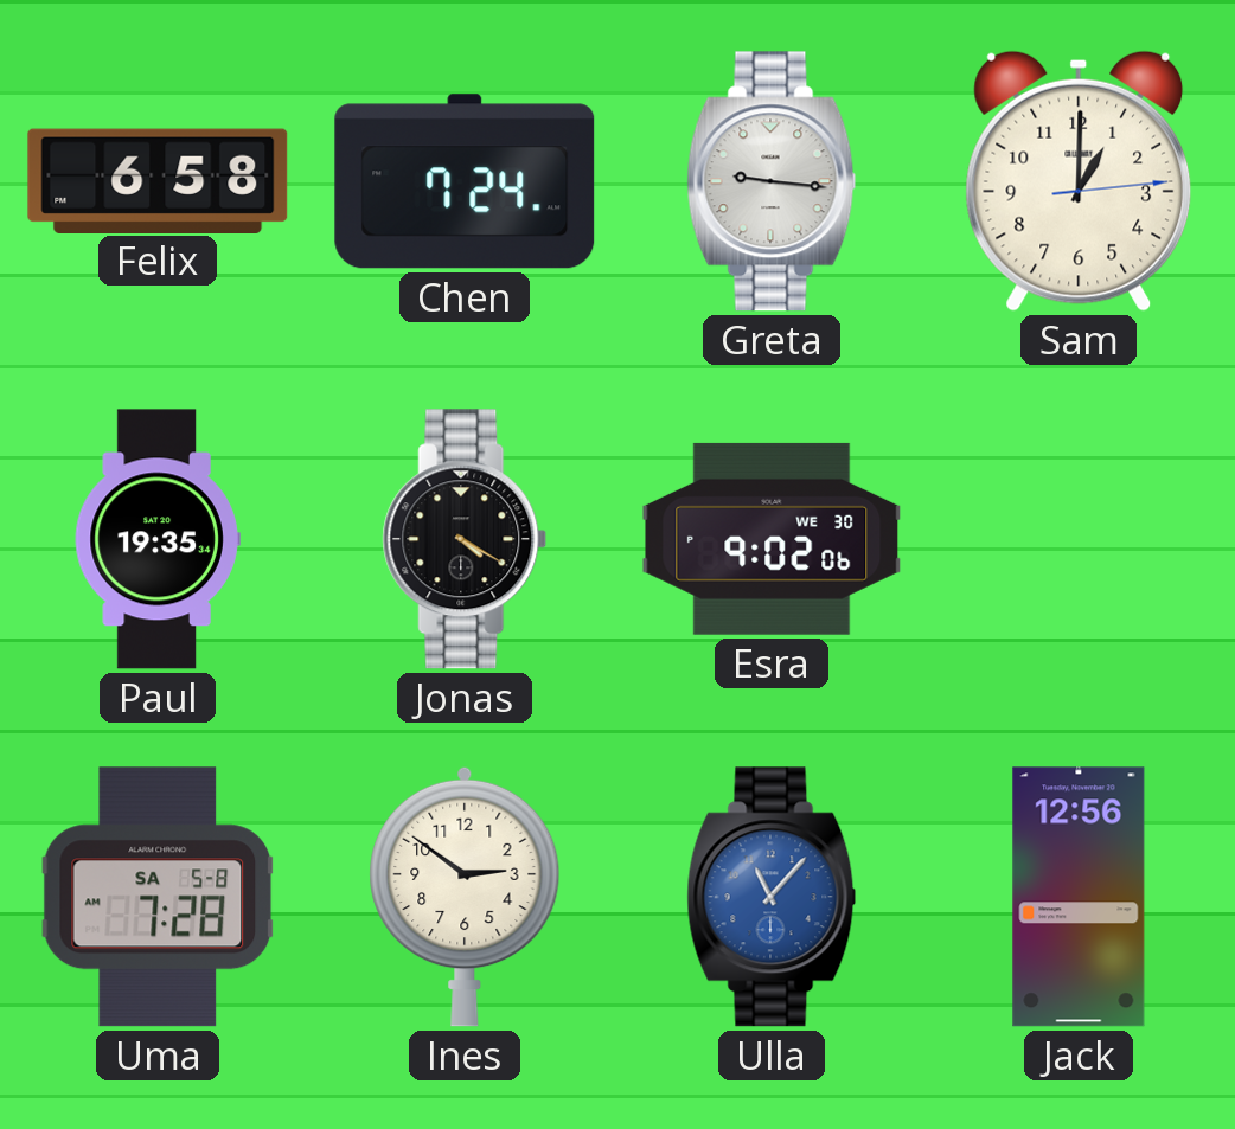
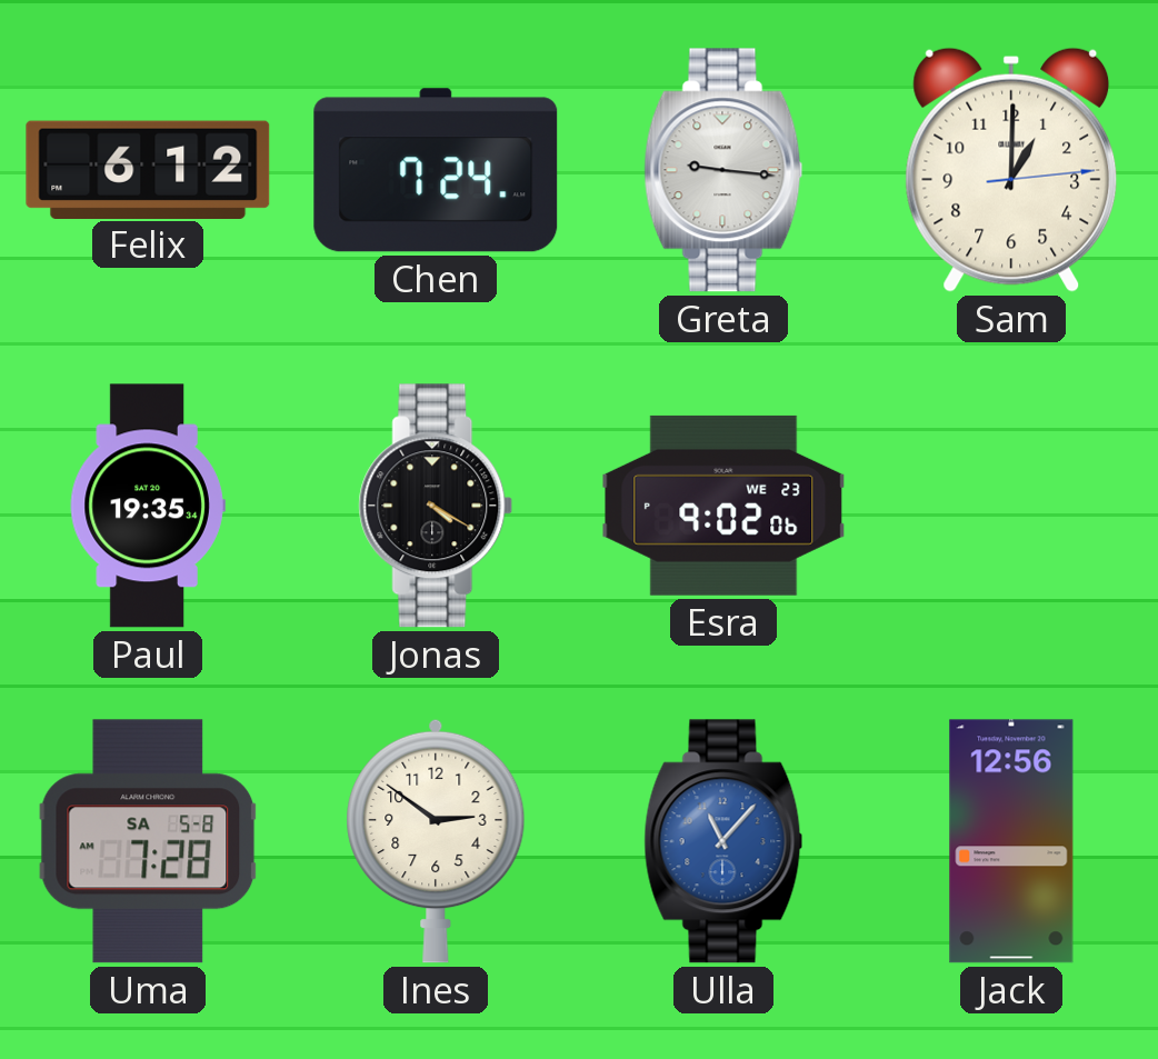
Felix: 6:58 -> 6:12 (148, 169)
Esra date: WE 30 -> WE 23 (723, 506)
